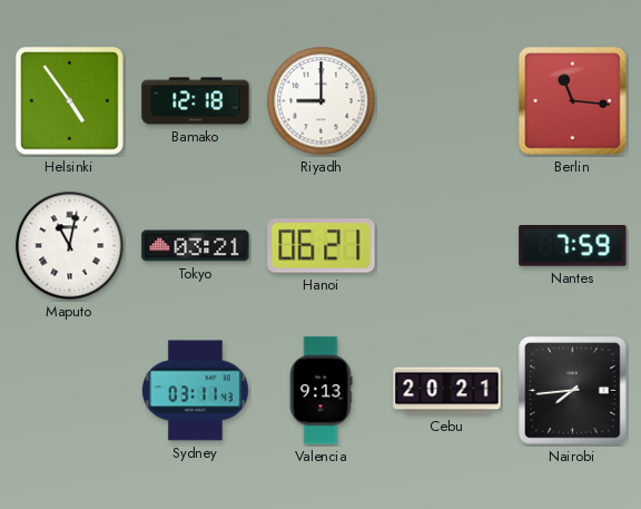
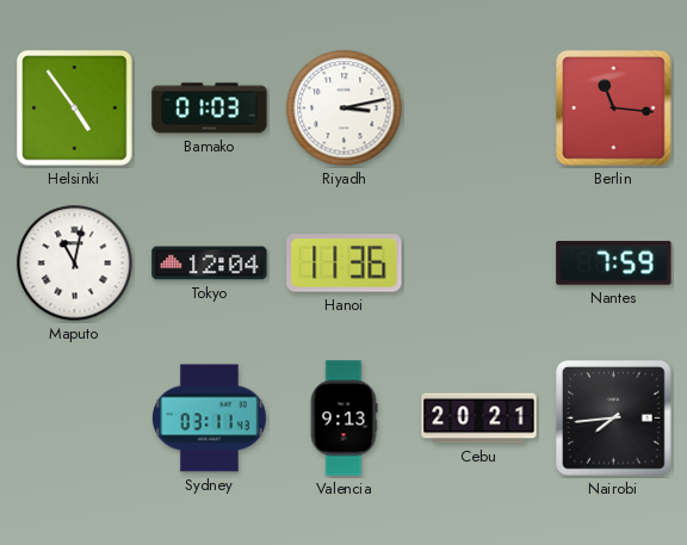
Bamako: 12:18 -> 01:03 (210, 109)
Riyadh: 9:00 -> 3:13 (345, 109)
Tokyo: 03:21 -> 12:04 (210, 264)
Hanoi: 06:21 -> 11:36 (345, 264)
